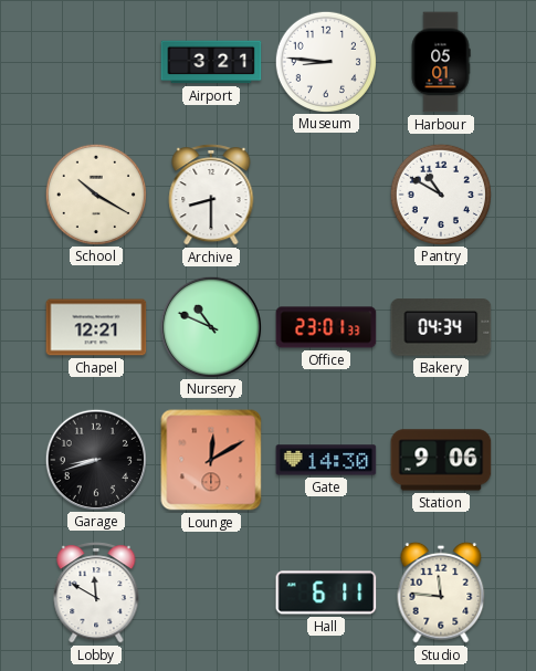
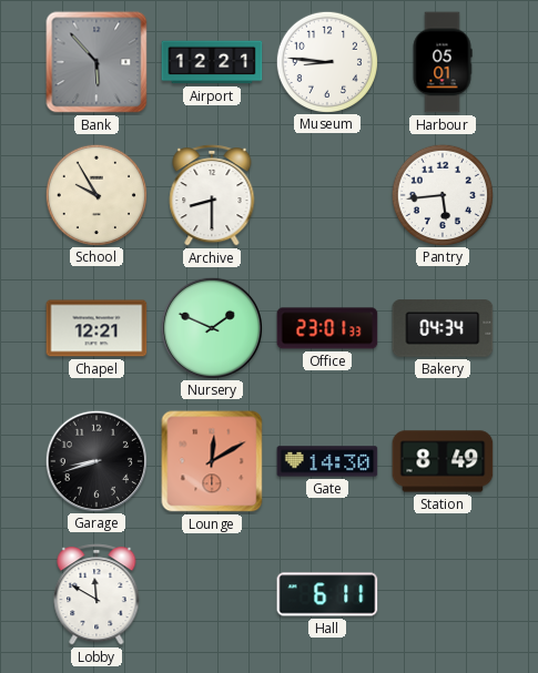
Bank: none -> 5:53 (97, 62)
Airport: 3:21 -> 12:21 (212, 62)
School: 10:20 -> 9:55 (95, 194)
Pantry: 10:50 -> 5:44 (441, 194)
Nursery: 10:49 -> 1:49 (211, 327)
Station: 9:06 -> 8:49 (443, 461)
Studio: 11:46 -> none (441, 593)
